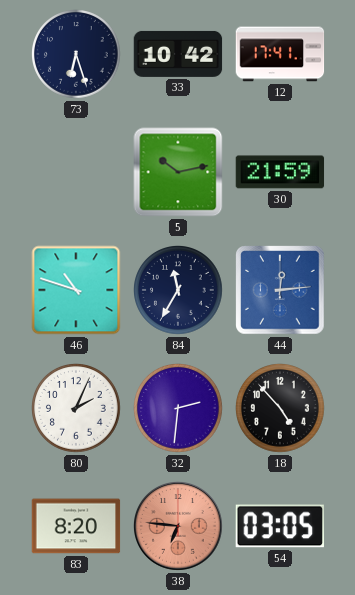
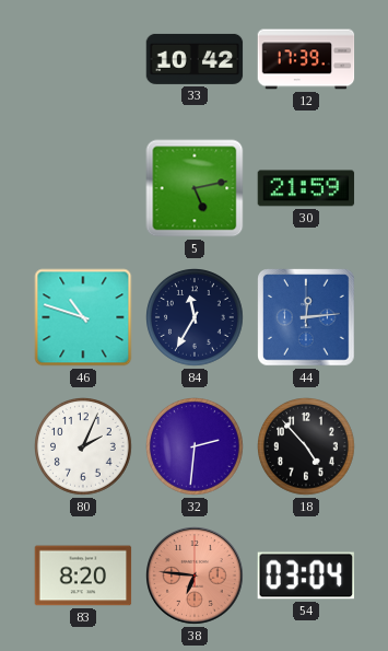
73: 6:27 -> none (77, 55)
12: 17:41 -> 17:39 (306, 59)
5: 10:13 -> 5:13 (195, 188)
54: 03:05 -> 03:04 (306, 576)
